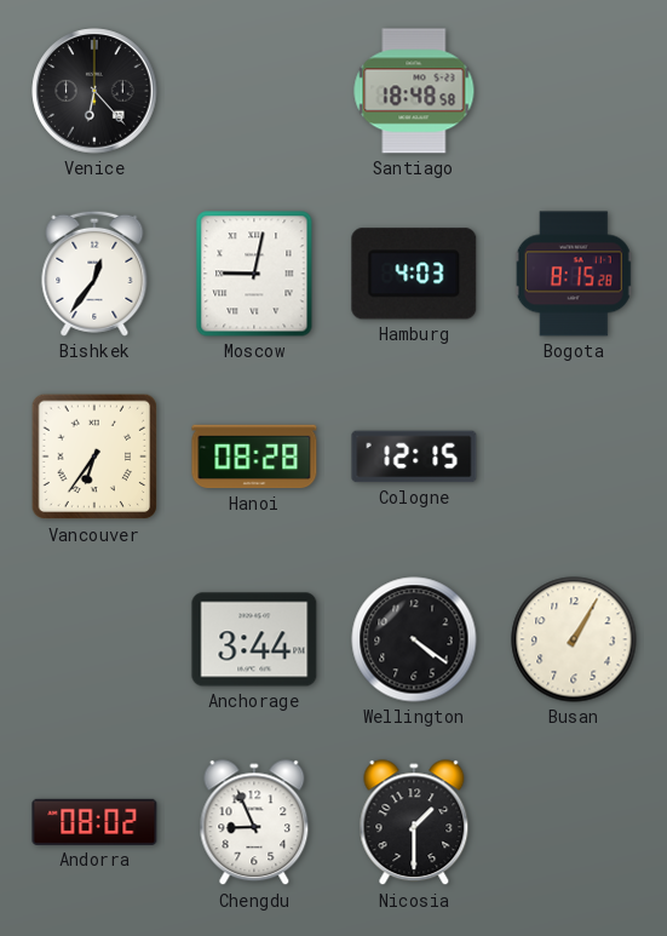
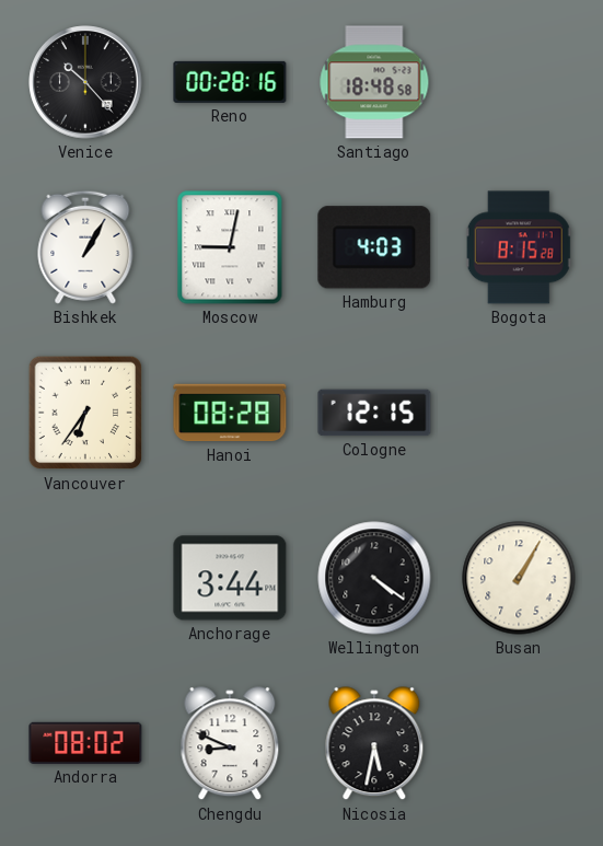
Venice: 6:23 -> 10:23 (85, 82)
Reno: none -> 00:28 (230, 82)
Bishkek: 12:36 -> 1:05 (85, 247)
Chengdu: 8:56 -> 8:49 (230, 744)
Nicosia: 1:30 -> 5:32 (374, 744)
